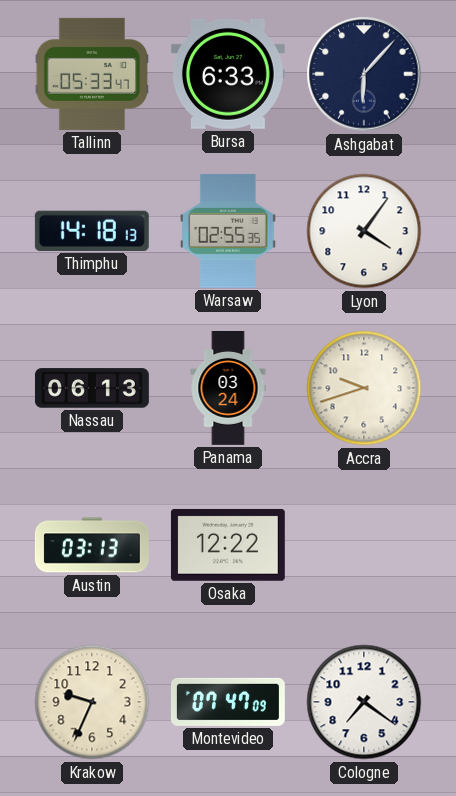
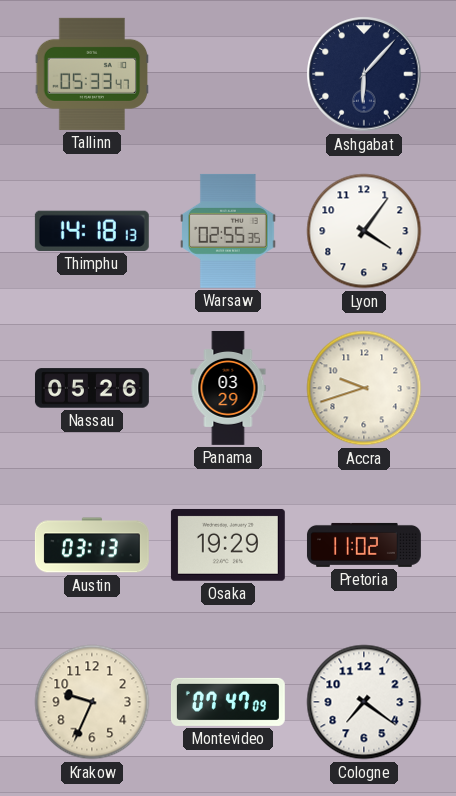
Bursa: 6:33 -> none (228, 74)
Nassau: 06:13 -> 05:26 (92, 388)
Panama: 03:24 -> 03:29 (228, 388)
Osaka: 12:22 -> 19:29 (228, 545)
Pretoria: none -> 11:02 (364, 545)
